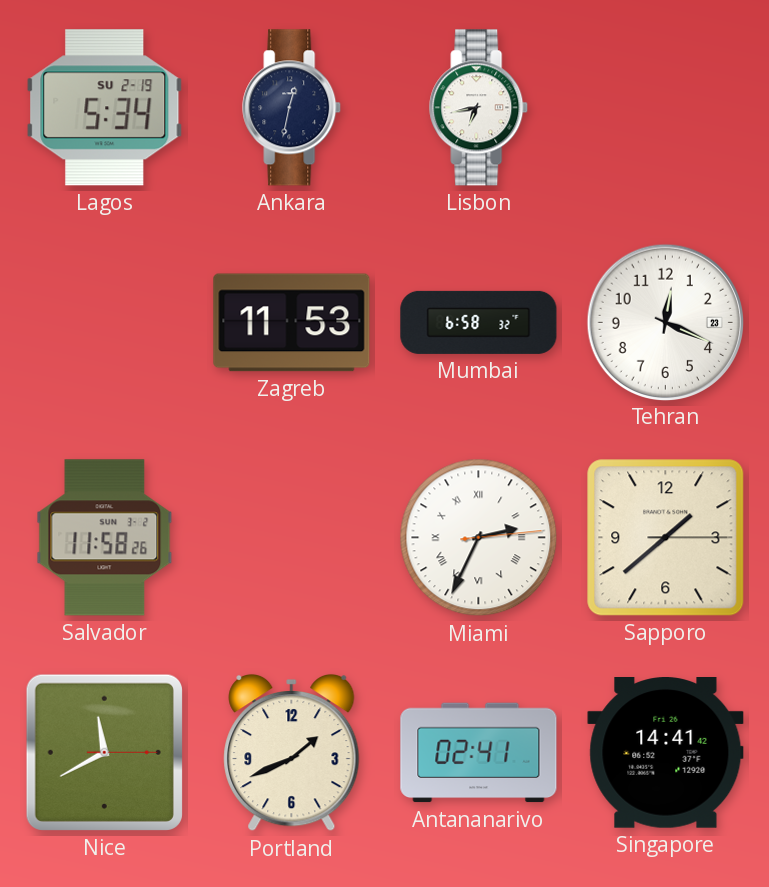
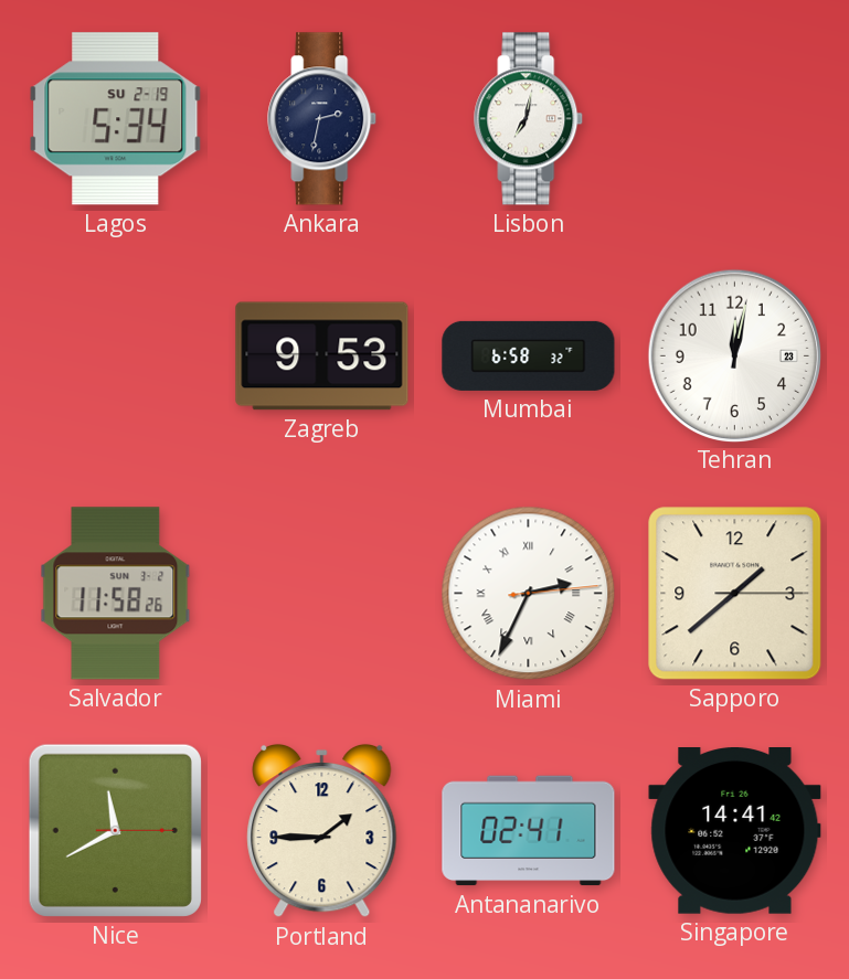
Ankara: 12:32 -> 2:32 (322, 119)
Lisbon: 6:43 -> 7:02 (529, 119)
Zagreb: 11:53 -> 9:53 (322, 357)
Tehran: 12:19 -> 12:02 (734, 355)
Portland: 1:41 -> 1:45 (322, 831)
